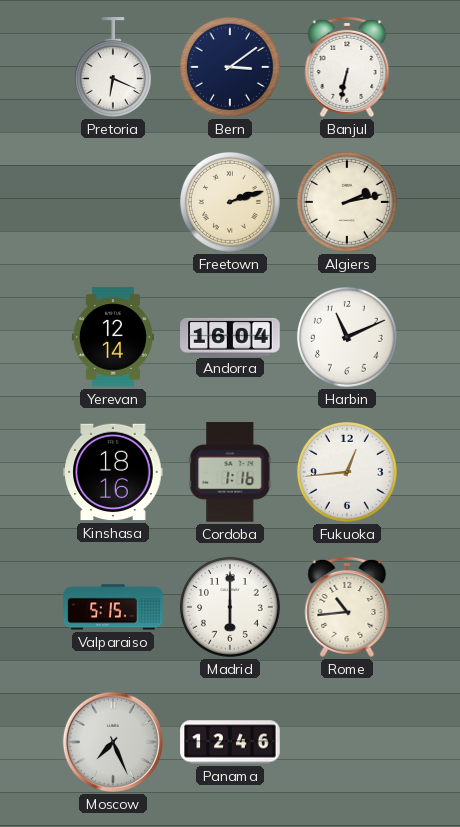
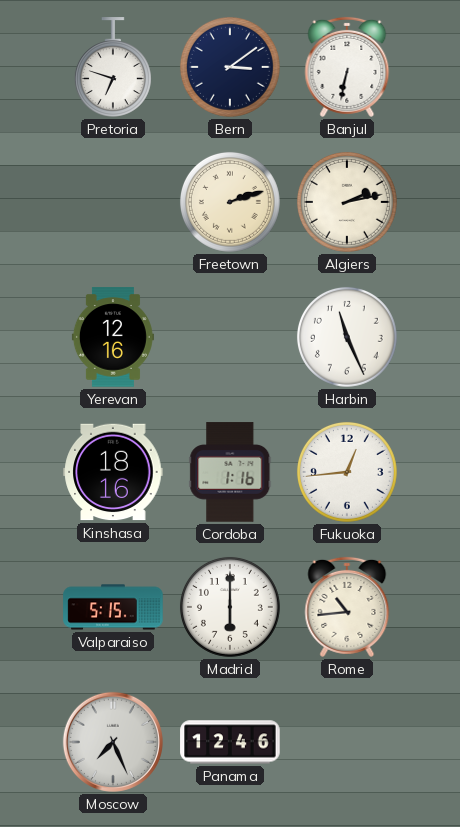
Pretoria: 6:19 -> 6:48 (113, 67)
Yerevan: 12:14 -> 12:16 (113, 337)
Andorra: 16:04 -> none (230, 337)
Harbin: 11:11 -> 11:26 (347, 337)
